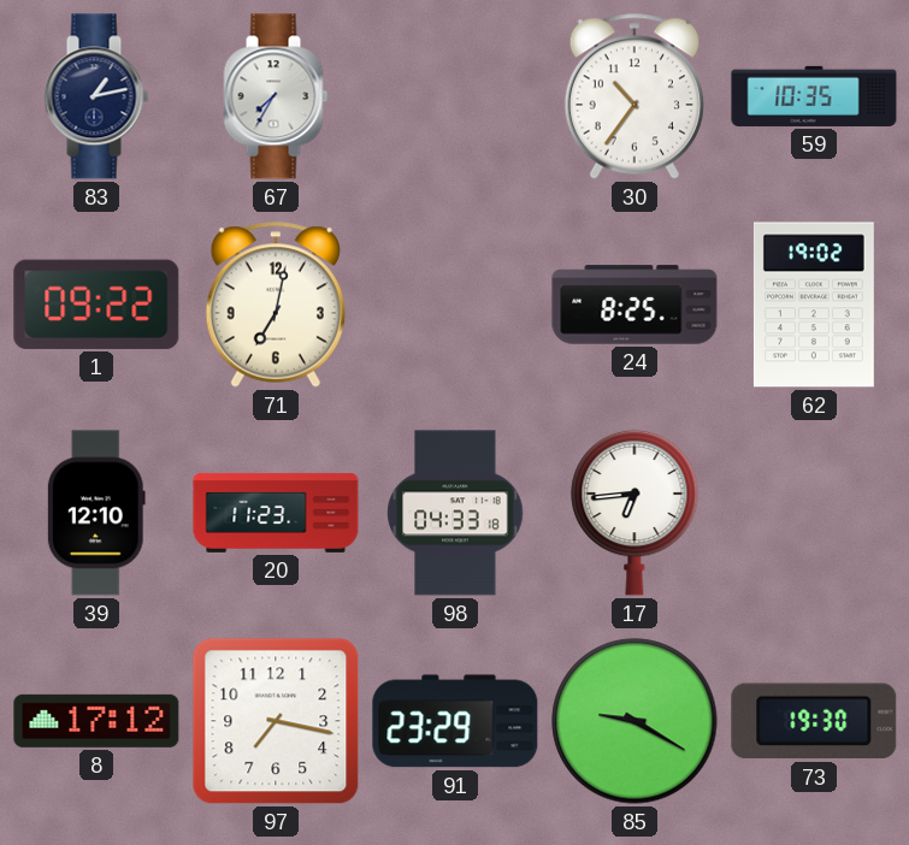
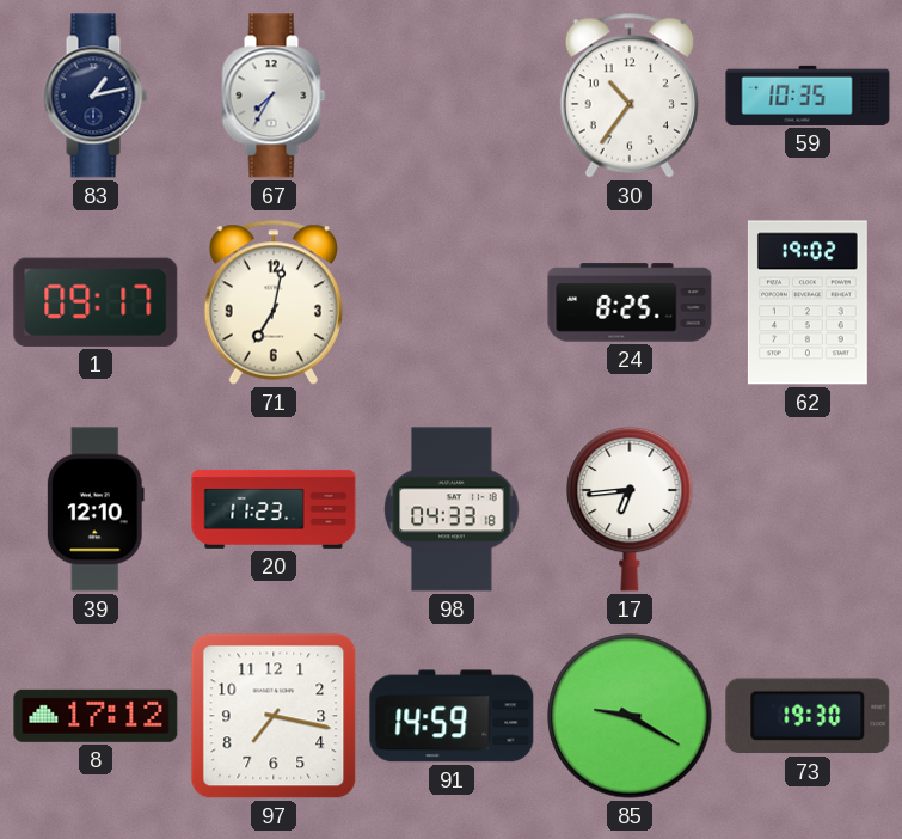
1: 09:22 -> 09:17 (96, 302)
91: 23:29 -> 14:59 (452, 716)
